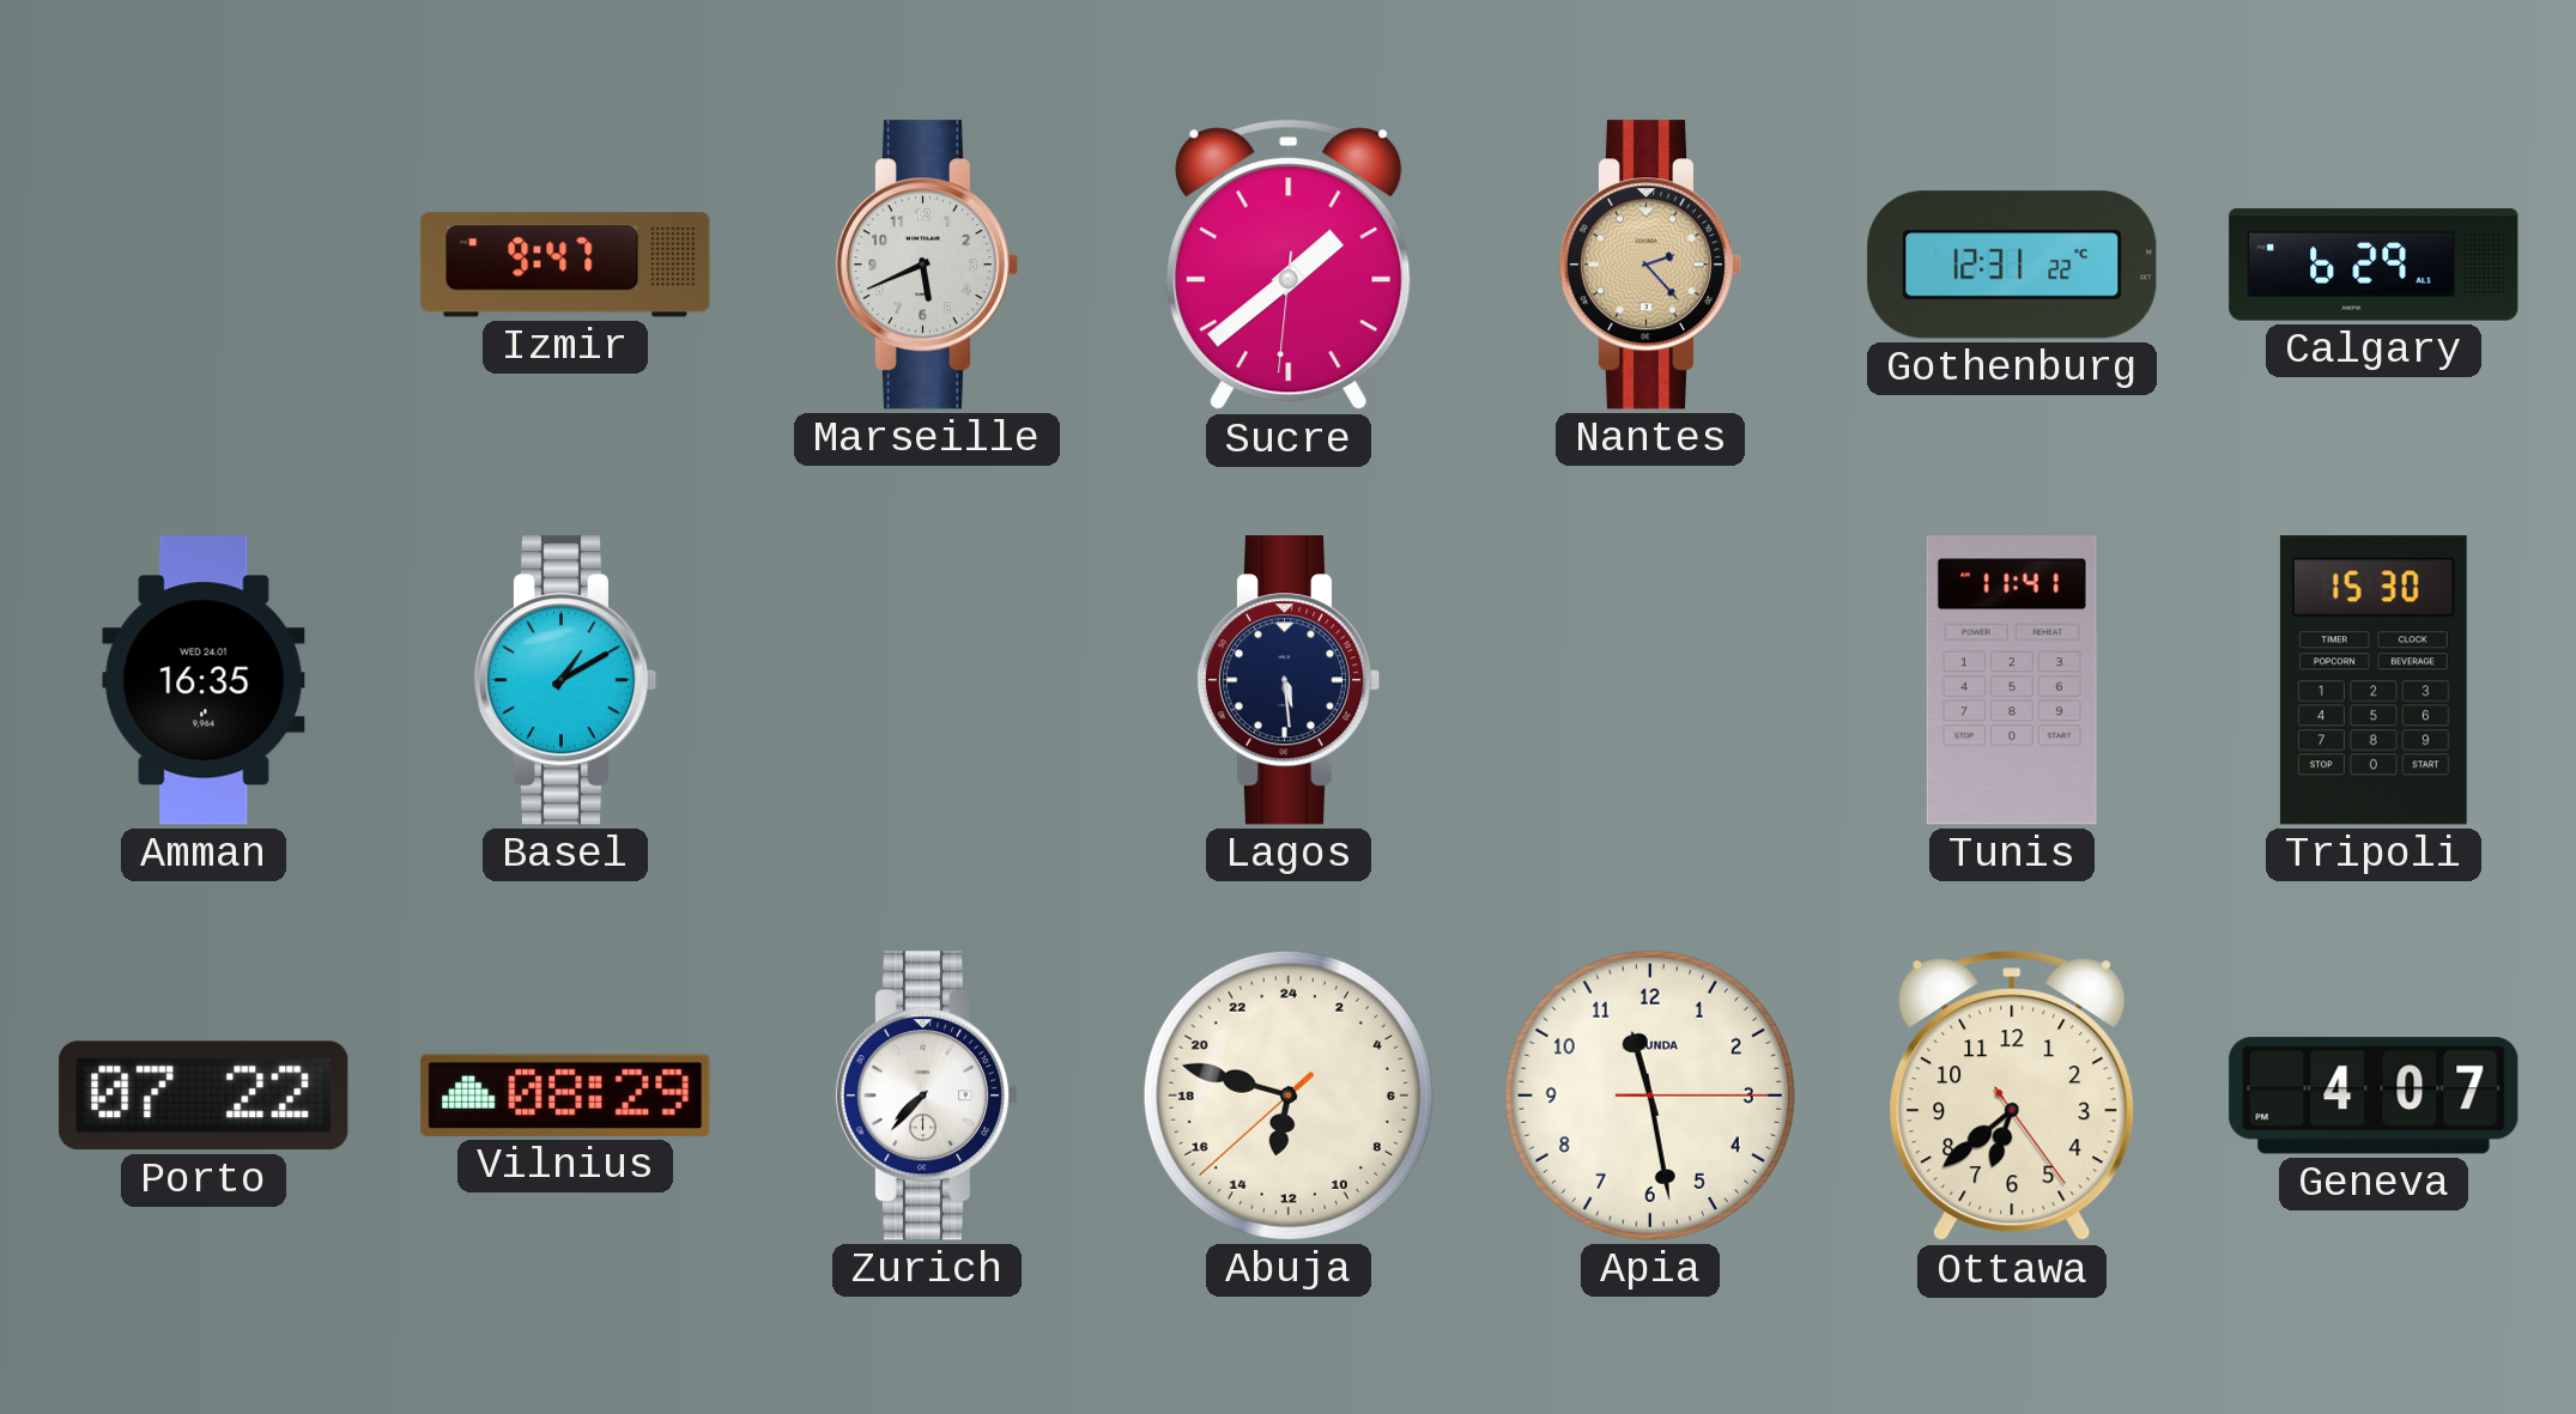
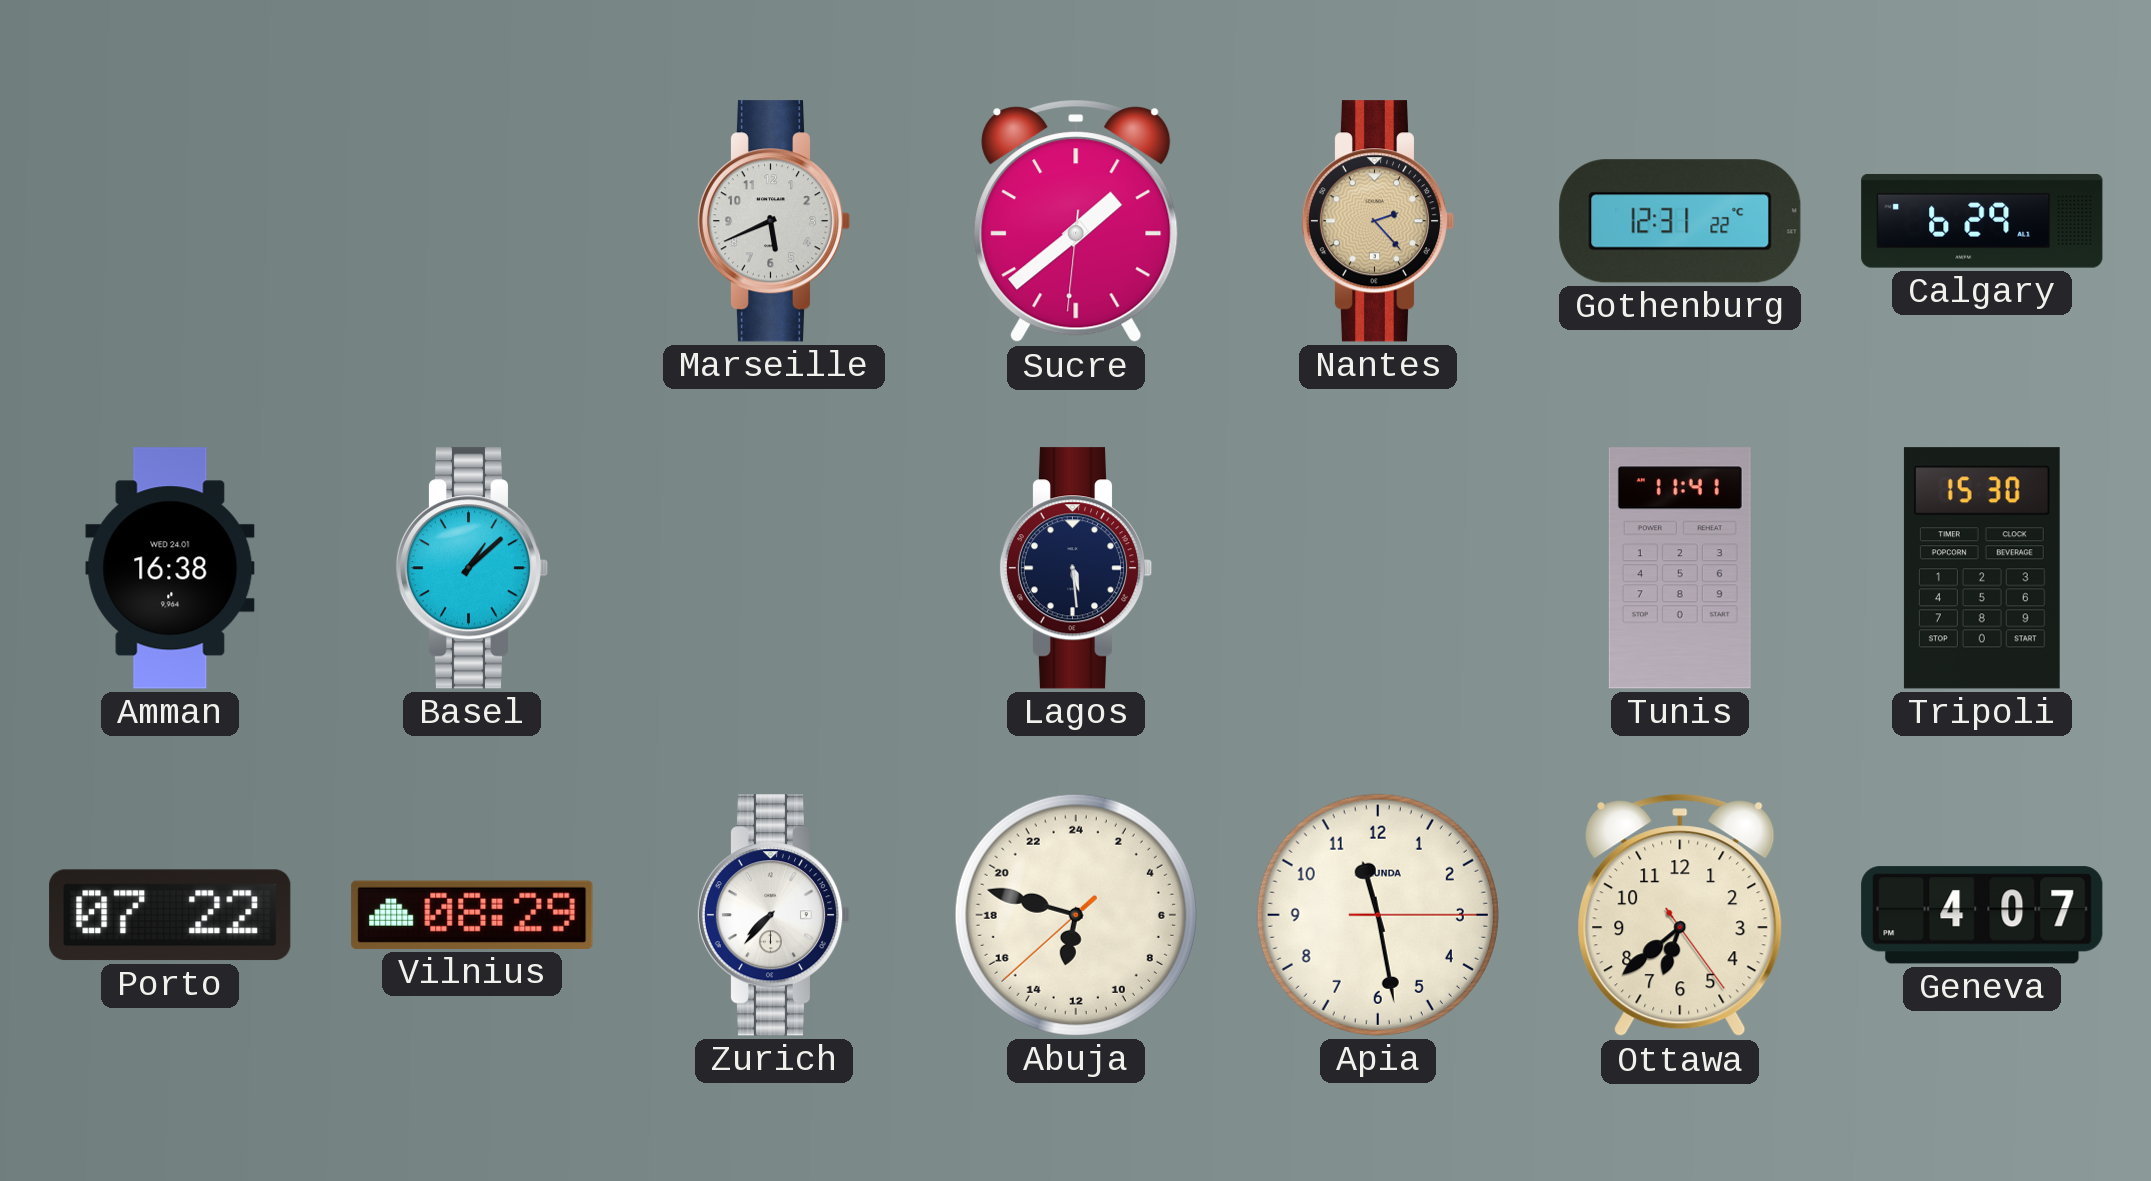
Izmir: 9:47 -> none (565, 265)
Amman: 16:35 -> 16:38 (170, 568)
Basel: 1:10 -> 1:08 (472, 568)
